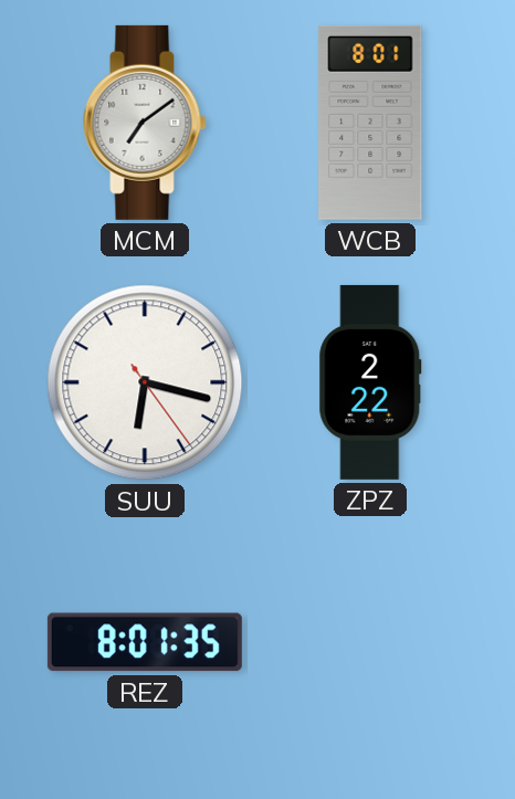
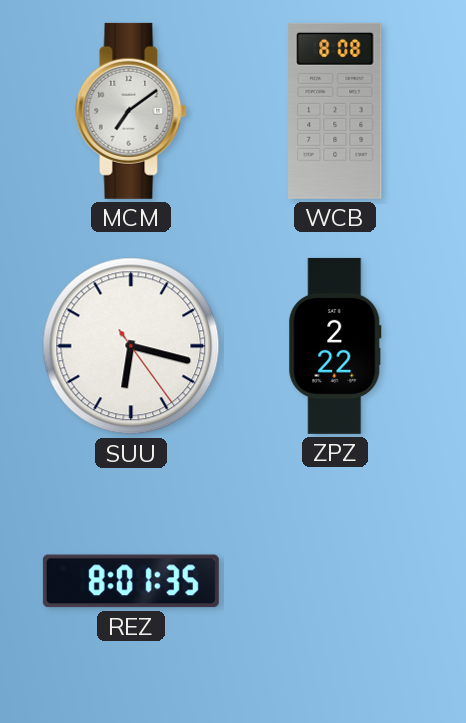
WCB: 8:01 -> 8:08 (335, 111)
